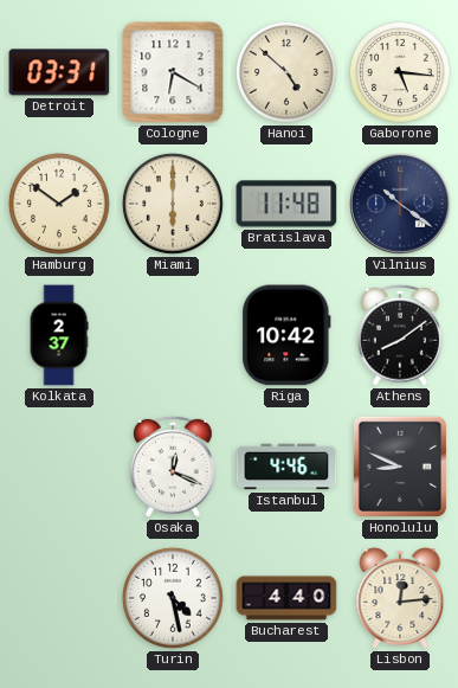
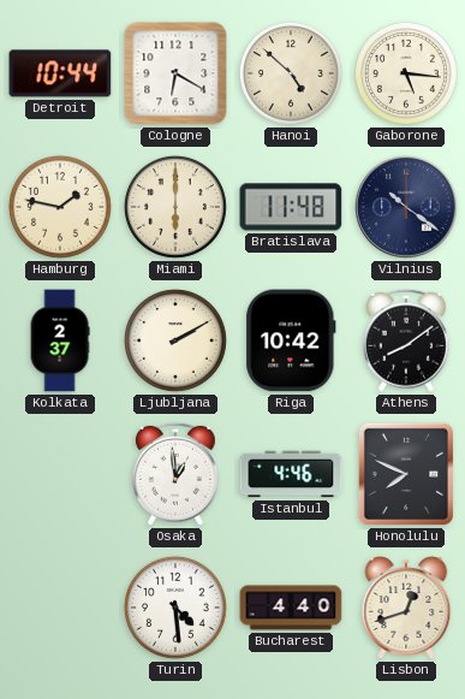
Detroit: 03:31 -> 10:44 (60, 73)
Hamburg: 1:51 -> 1:47 (60, 207)
Ljubljana: none -> 2:10 (175, 340)
Osaka: 12:19 -> 12:59 (175, 474)
Honolulu: 8:49 -> 7:49 (406, 474)
Turin: 4:28 -> 4:29 (175, 608)
Lisbon: 12:14 -> 12:42 (406, 608)
